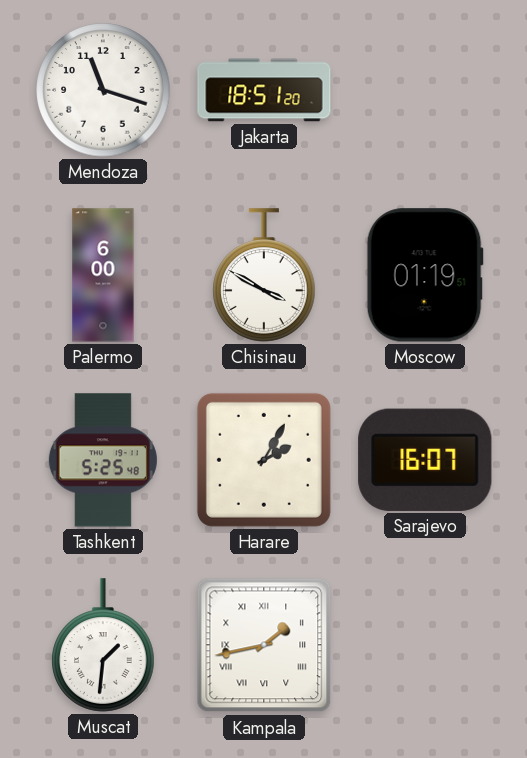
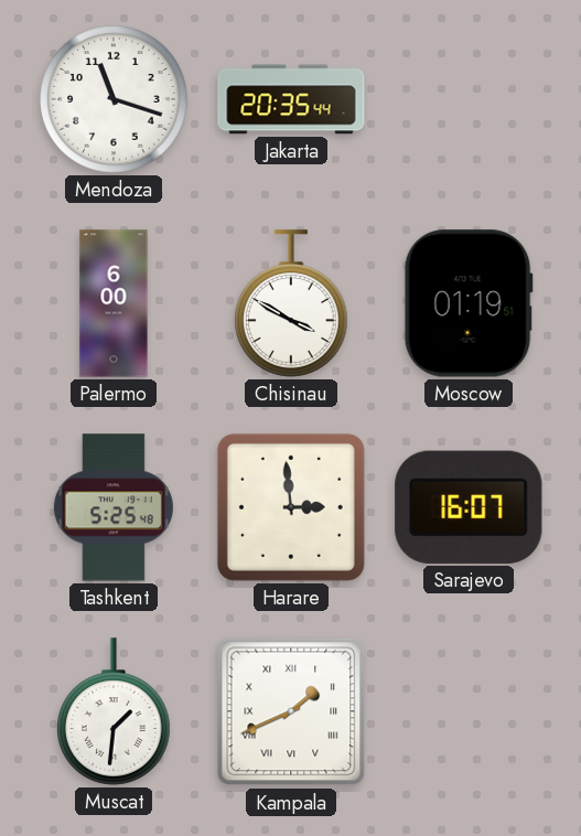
Jakarta: 18:51 -> 20:35 (291, 99)
Harare: 2:05 -> 2:59 (291, 507)
Kampala: 1:43 -> 1:41 (291, 711)
